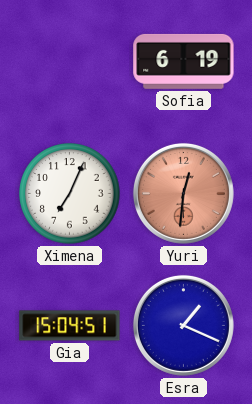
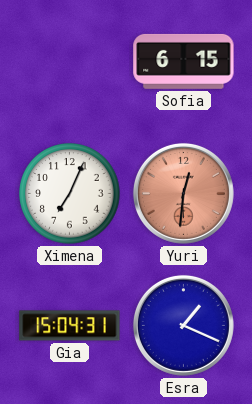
Sofia: 6:19 -> 6:15 (184, 61)
Gia: 15:04:51 -> 15:04:31 (70, 326)
